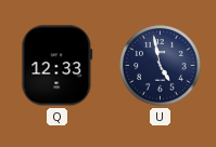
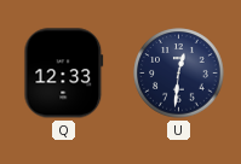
U: 4:58 -> 12:31 (179, 74)
